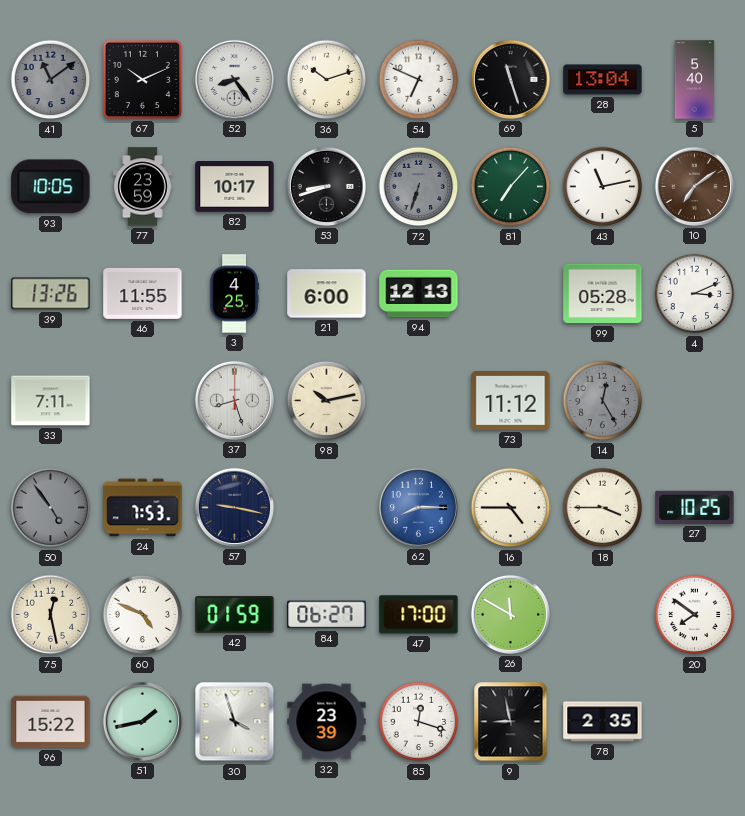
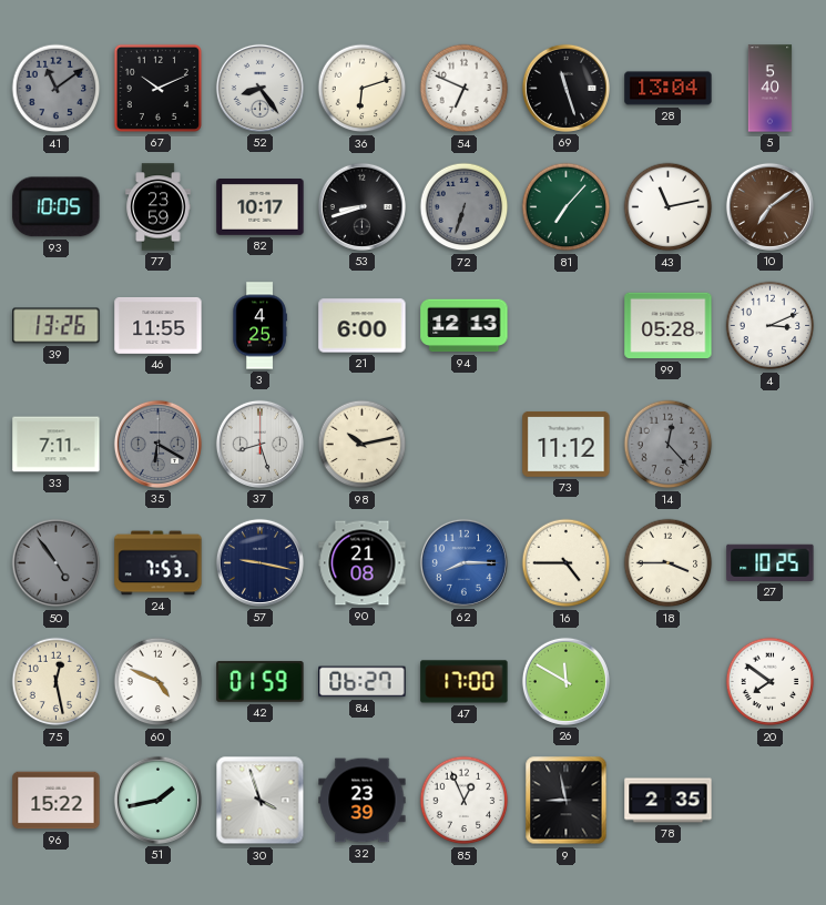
36: 10:12 -> 6:12 (363, 89)
35: none -> 6:20 (157, 444)
14: 12:25 -> 12:23 (669, 445)
90: none -> 21:08 (363, 563)
85: 12:18 -> 12:56 (465, 801)
